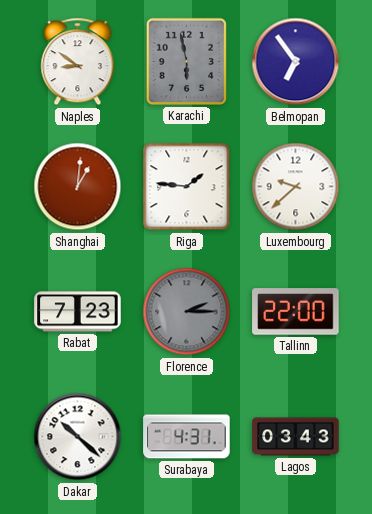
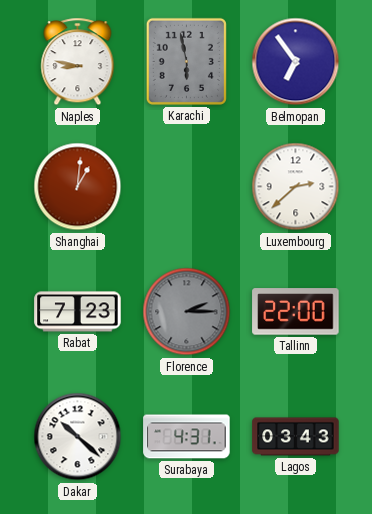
Naples: 8:51 -> 8:47 (78, 62)
Riga: 1:46 -> none (187, 187)
Luxembourg: 9:38 -> 2:38 (296, 187)
